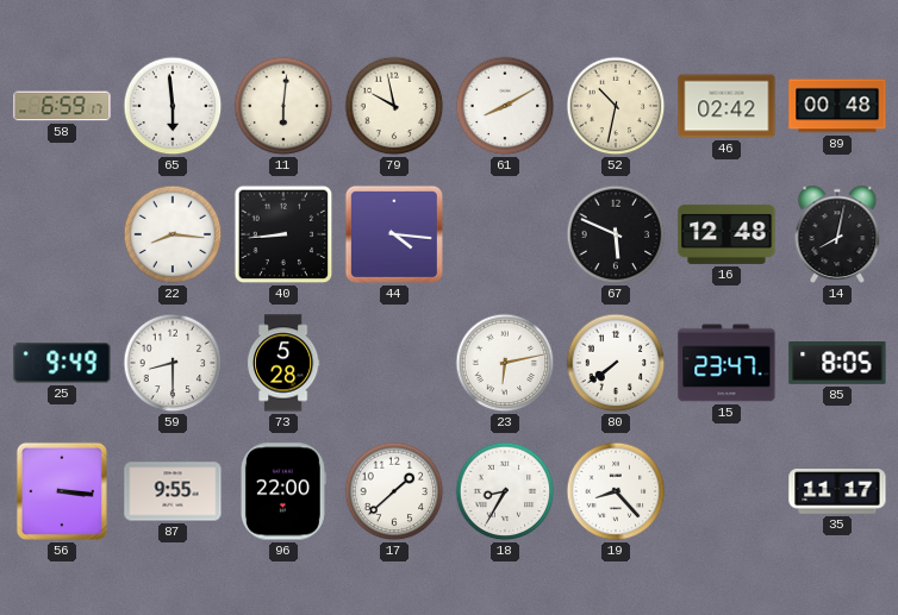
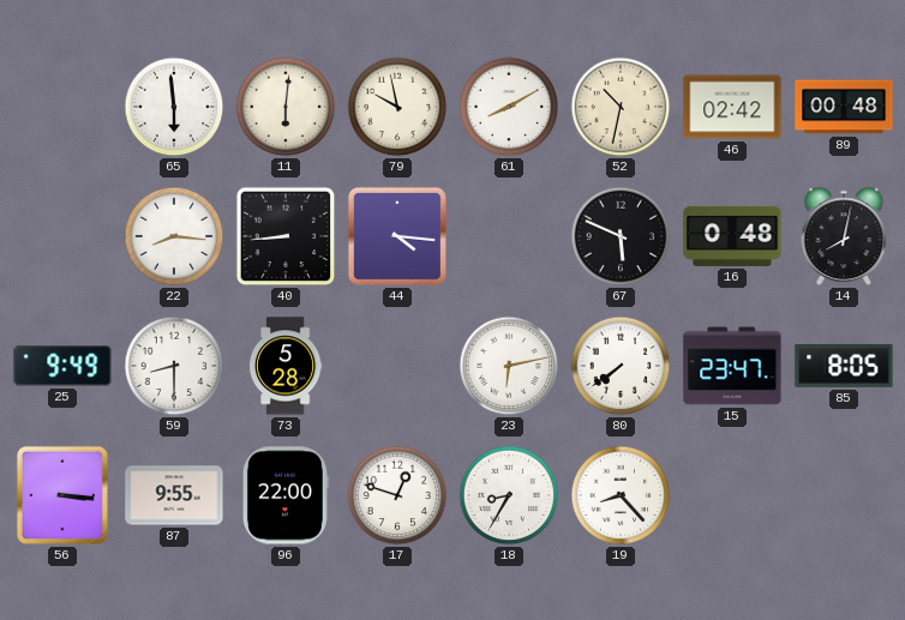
58: 6:59 -> none (62, 106)
16: 12:48 -> 0:48 (732, 236)
17: 1:38 -> 12:48 (397, 495)
35: 11:17 -> none (837, 492)
